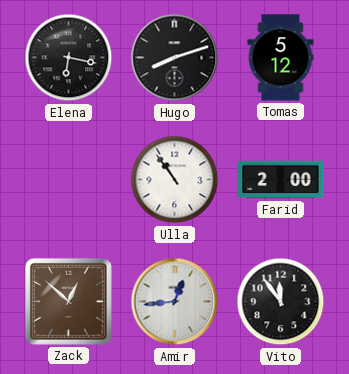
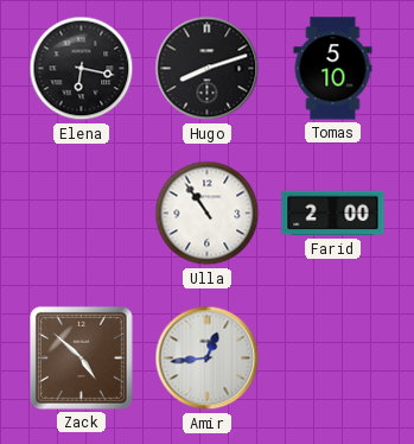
Tomas: 5:12 -> 5:10 (333, 69)
Zack: 12:52 -> 4:52 (81, 357)
Vito: 11:54 -> none (281, 302)
